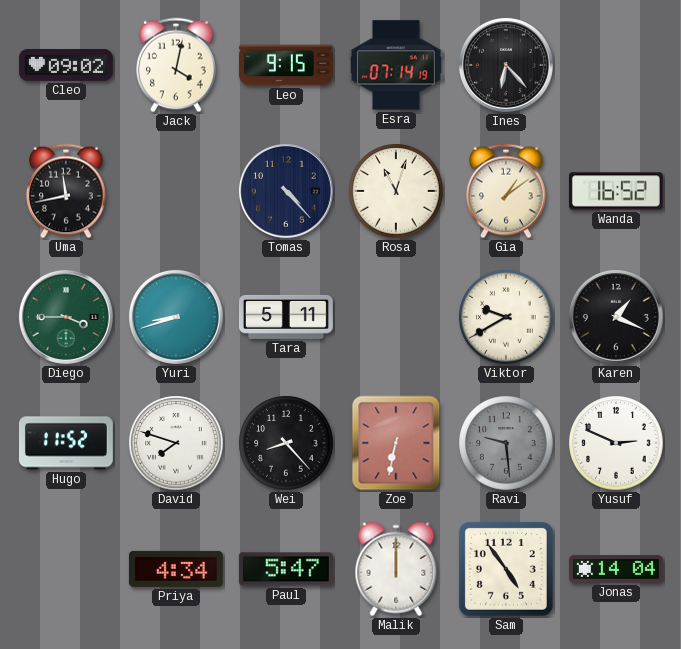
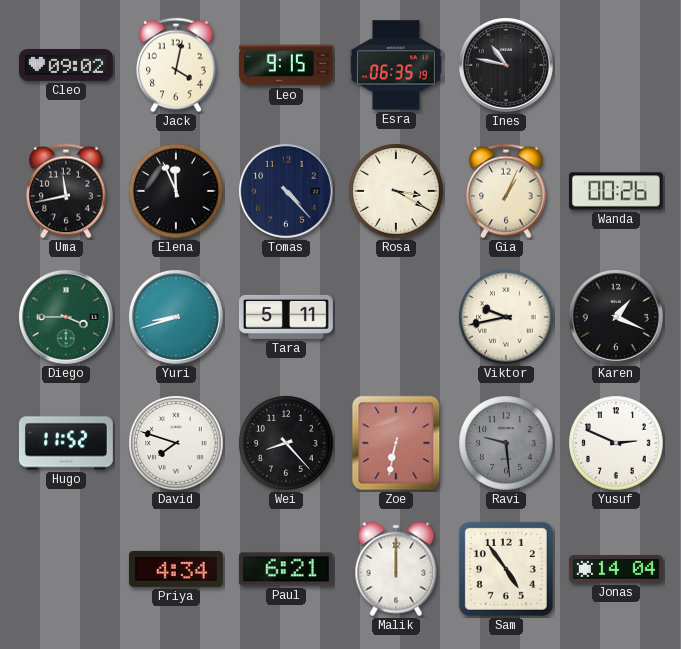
Esra: 07:14 -> 06:35 (396, 65)
Ines: 6:23 -> 10:47 (506, 65)
Elena: none -> 11:56 (176, 191)
Rosa: 11:03 -> 3:20 (396, 191)
Gia: 1:09 -> 1:04 (506, 191)
Wanda: 16:52 -> 00:26 (616, 191)
Viktor: 9:40 -> 9:43 (506, 317)
Paul: 5:47 -> 6:21 (286, 569)
